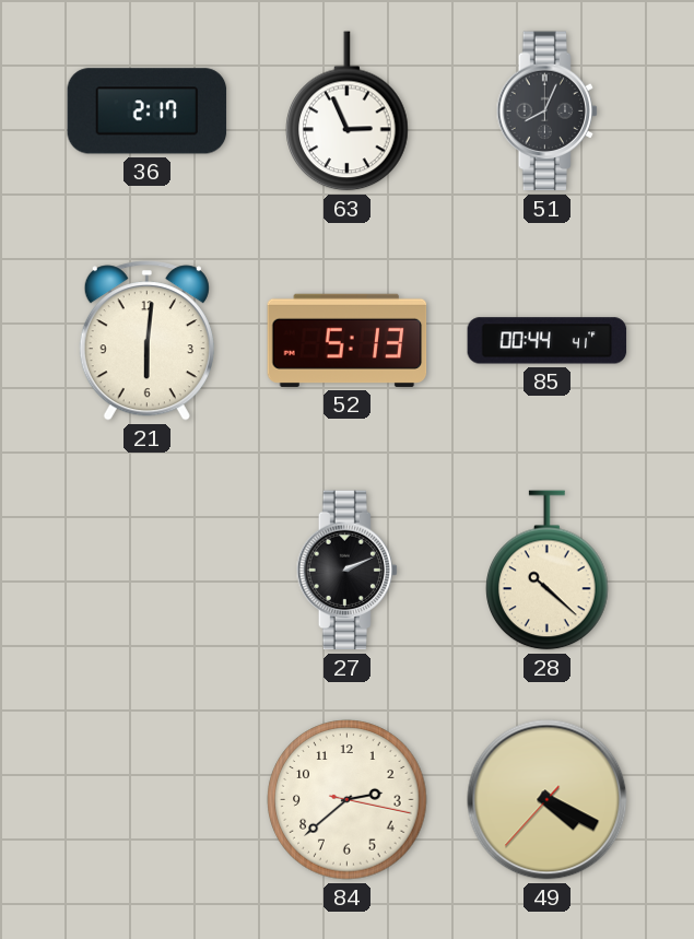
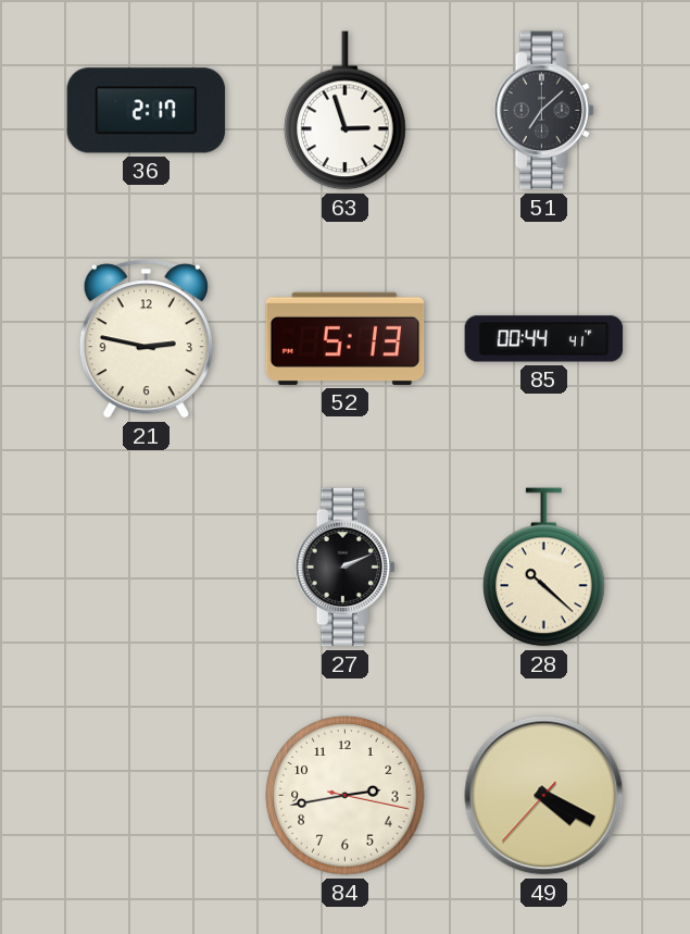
63: 2:56 -> 2:57 (346, 111)
51: 8:04 -> 7:08 (544, 111)
21: 6:01 -> 2:47 (146, 339)
84: 2:38 -> 2:43 (346, 796)
